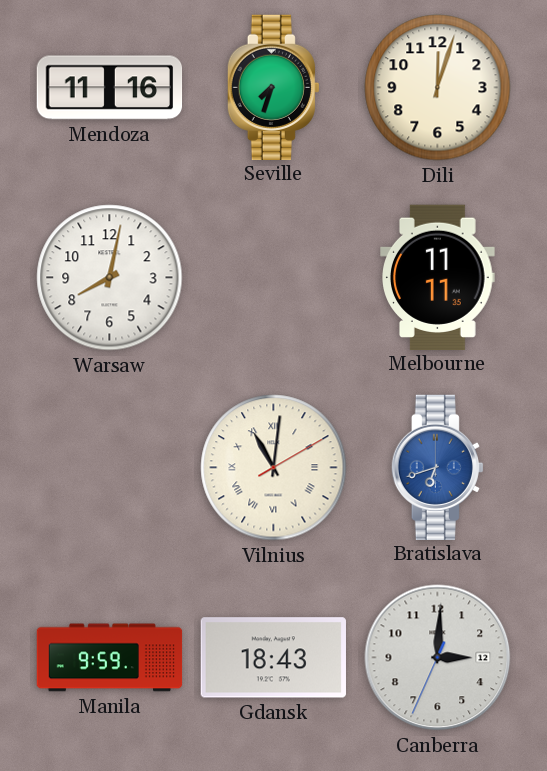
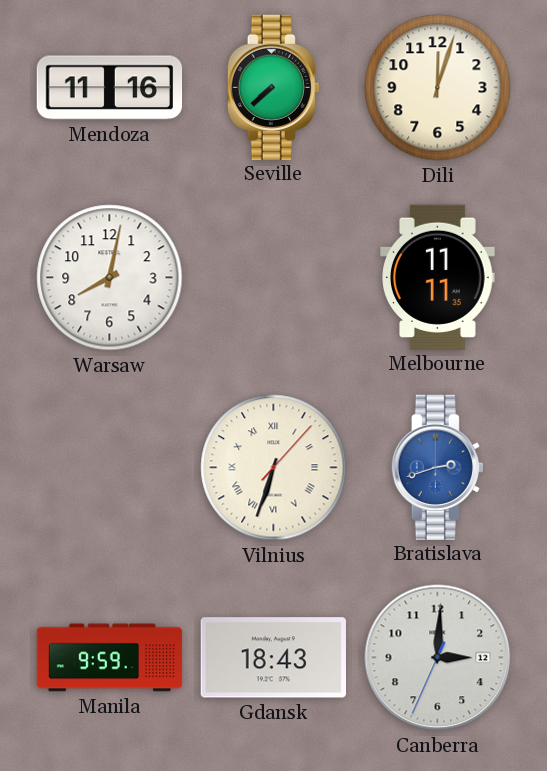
Seville: 7:33 -> 7:38 (273, 87)
Vilnius: 11:01 -> 6:33 (274, 468)
Bratislava: 6:42 -> 2:42 (437, 467)
